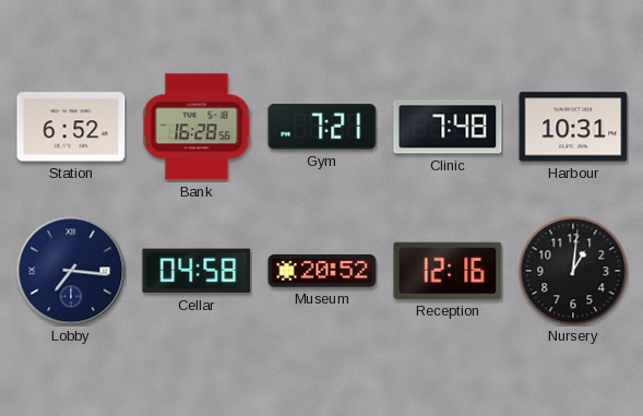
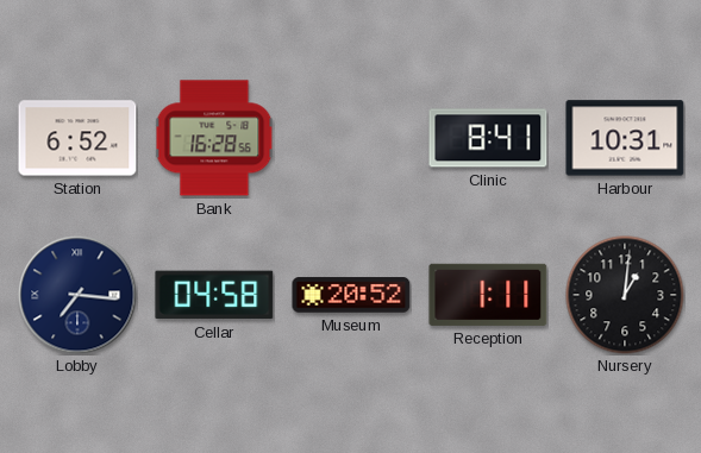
Gym: 7:21 -> none (322, 127)
Clinic: 7:48 -> 8:41 (488, 138)
Reception: 12:16 -> 1:11 (488, 295)
